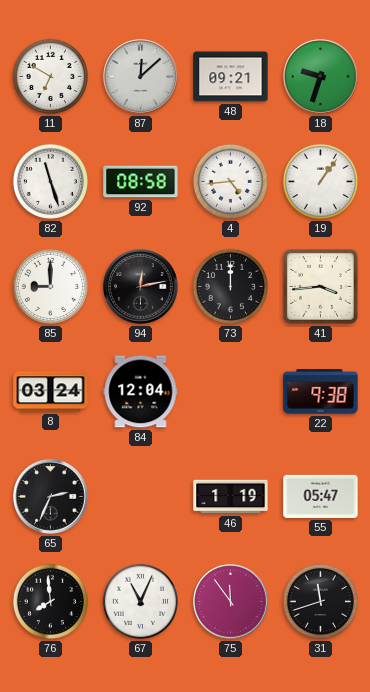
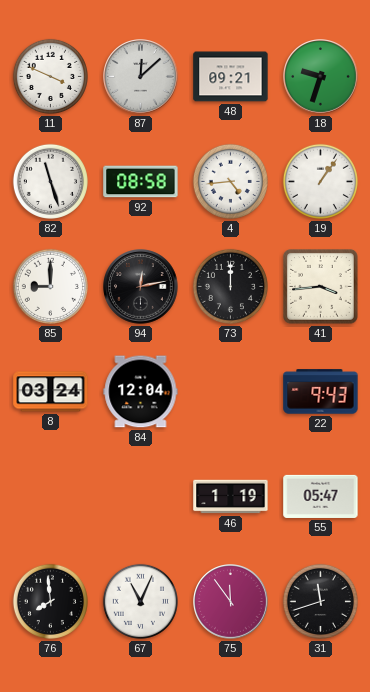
11: 6:50 -> 3:49 (50, 76)
22: 9:38 -> 9:43 (321, 392)
65: 2:34 -> none (51, 497)
